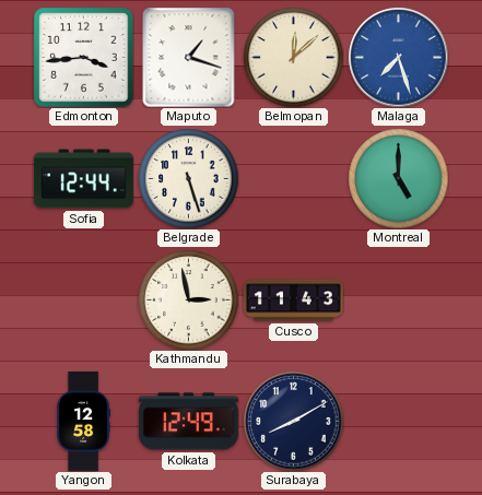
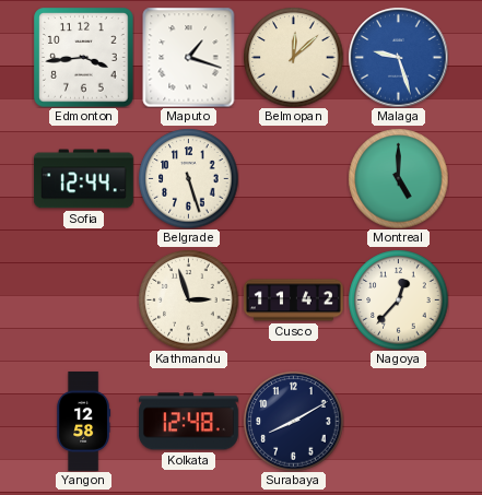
Malaga: 7:27 -> 9:27 (398, 57)
Kathmandu: 2:58 -> 2:57 (188, 299)
Cusco: 11:43 -> 11:42 (293, 300)
Nagoya: none -> 12:37 (398, 299)
Kolkata: 12:49 -> 12:48 (188, 422)
